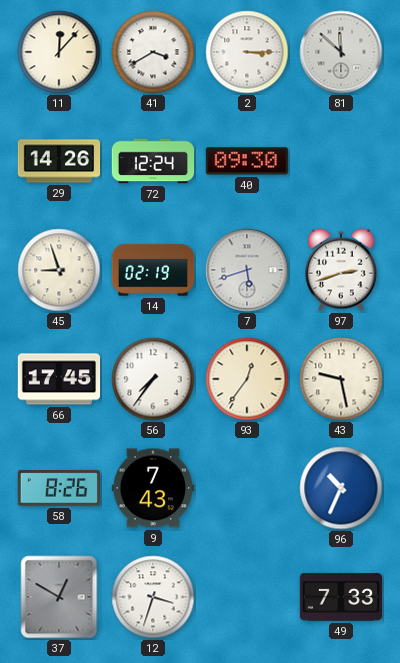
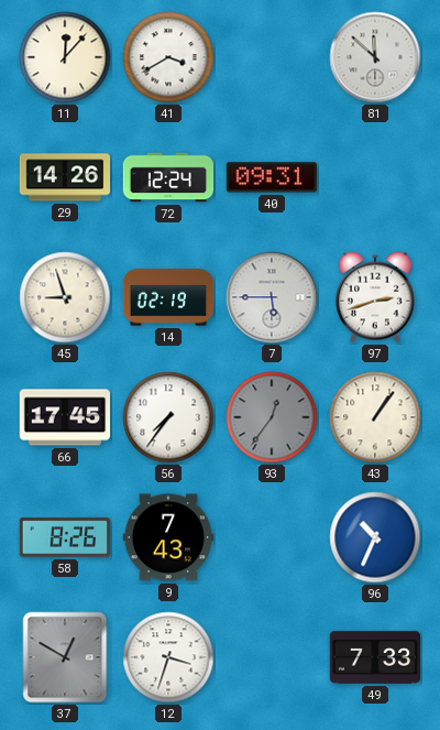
2: 3:15 -> none (247, 52)
40: 09:30 -> 09:31 (272, 177)
7: 5:42 -> 5:45 (272, 297)
93 dial: cream -> grey (272, 417)
43: 9:28 -> 1:06 (375, 417)
